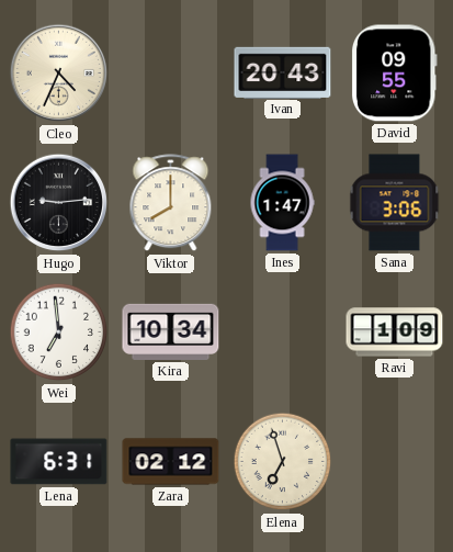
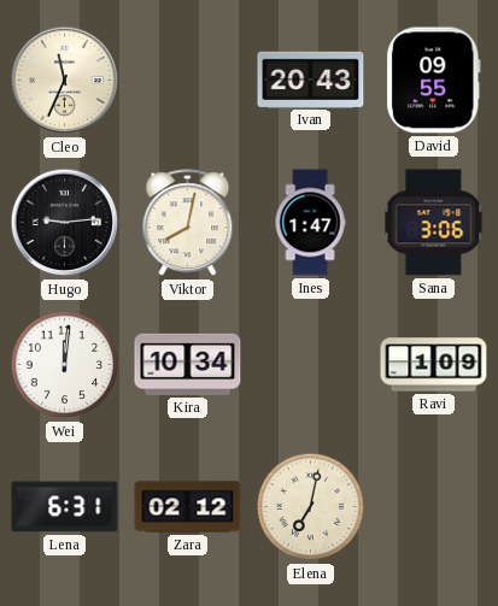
Cleo: 4:34 -> 11:34 (65, 81)
Viktor: 8:00 -> 8:02 (188, 223)
Wei: 6:59 -> 12:01 (65, 365)
Elena: 6:57 -> 7:02 (311, 507)
